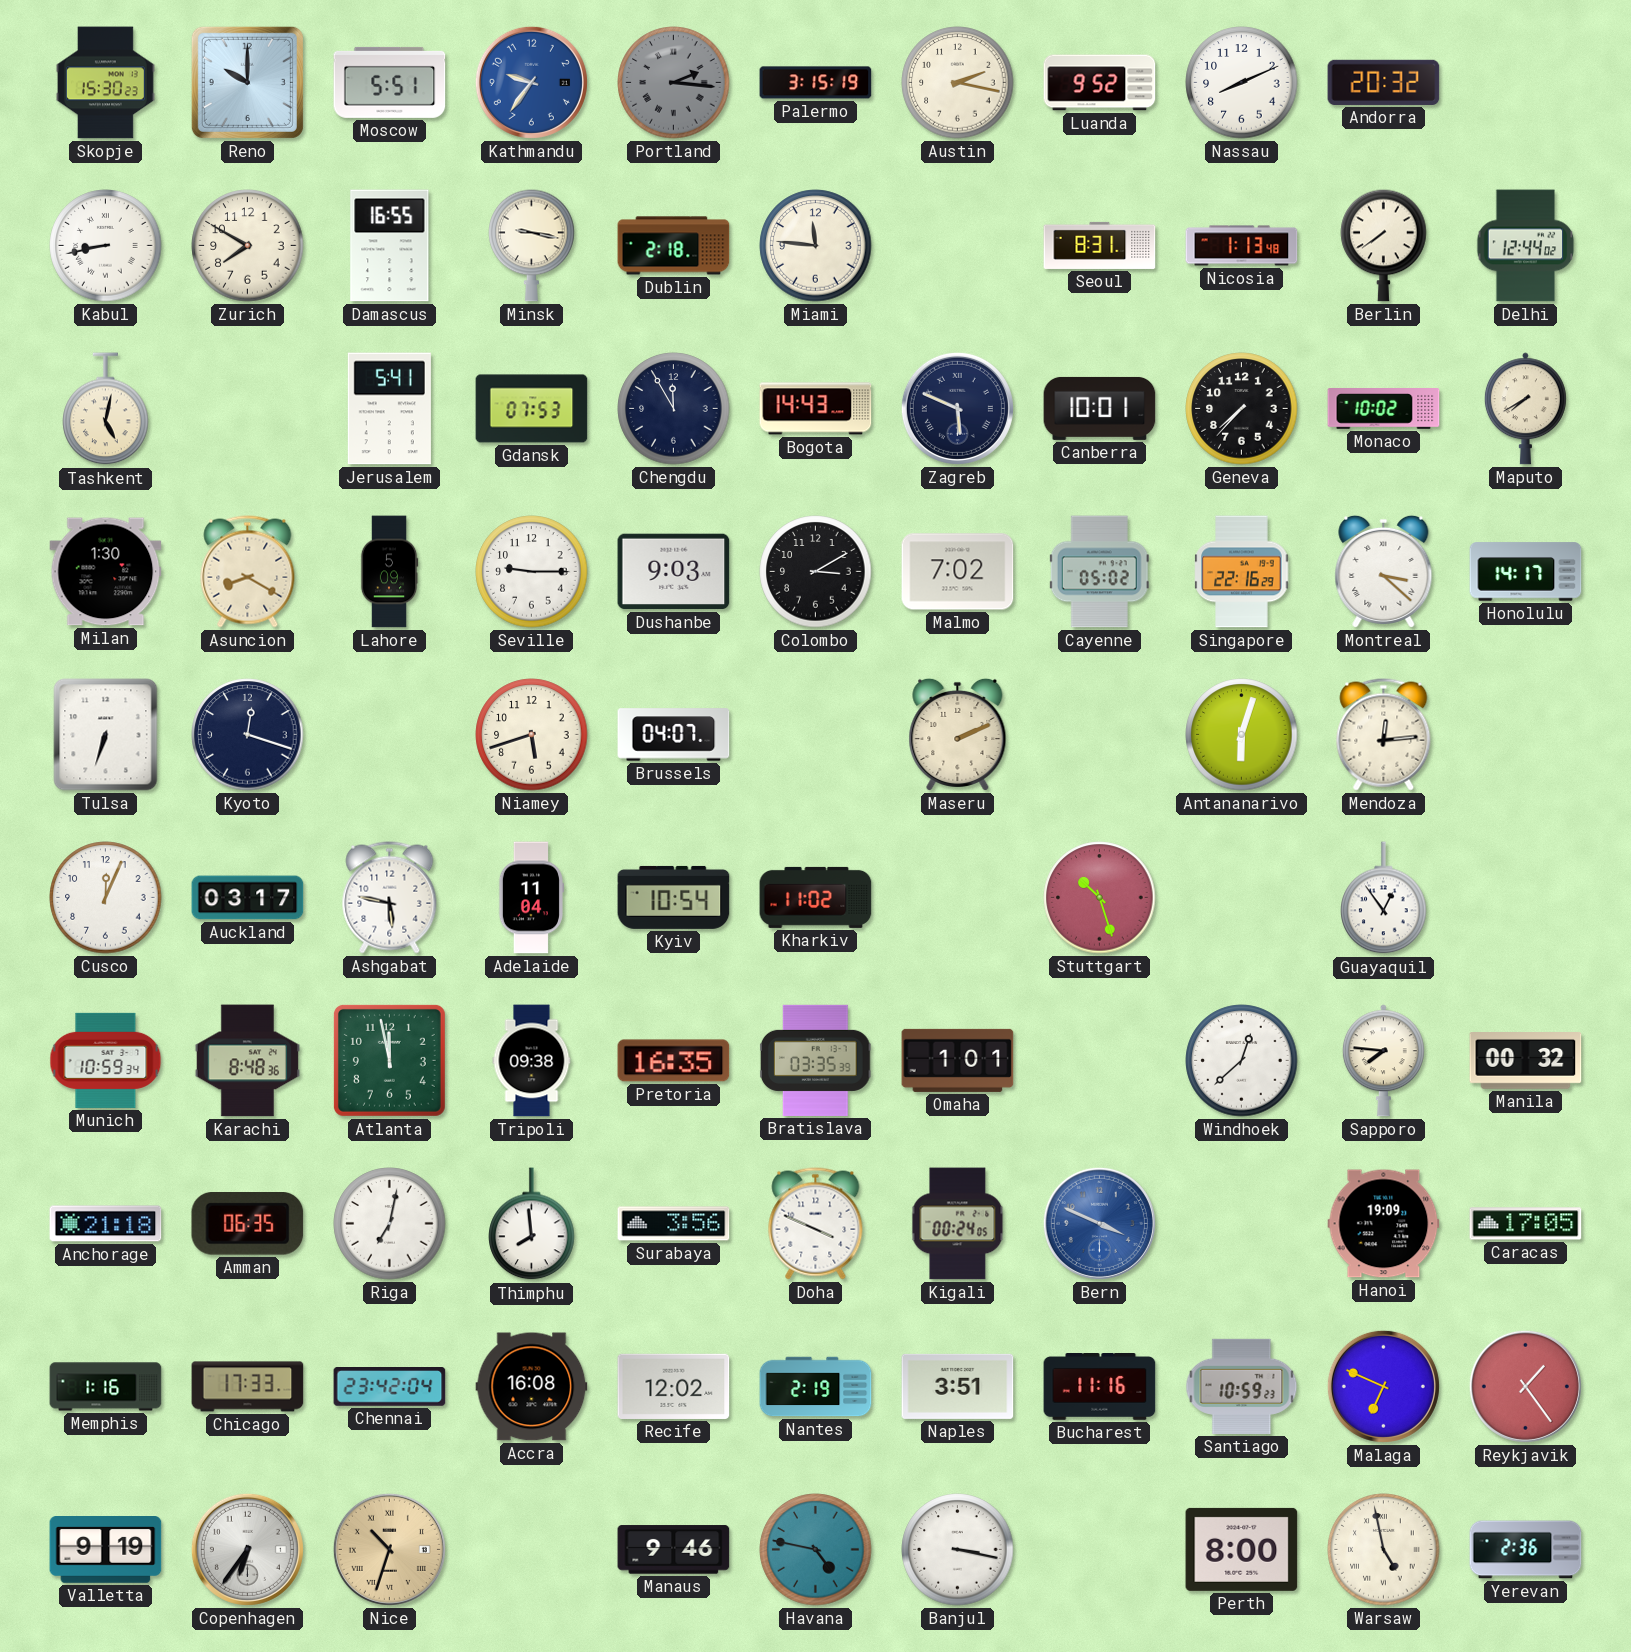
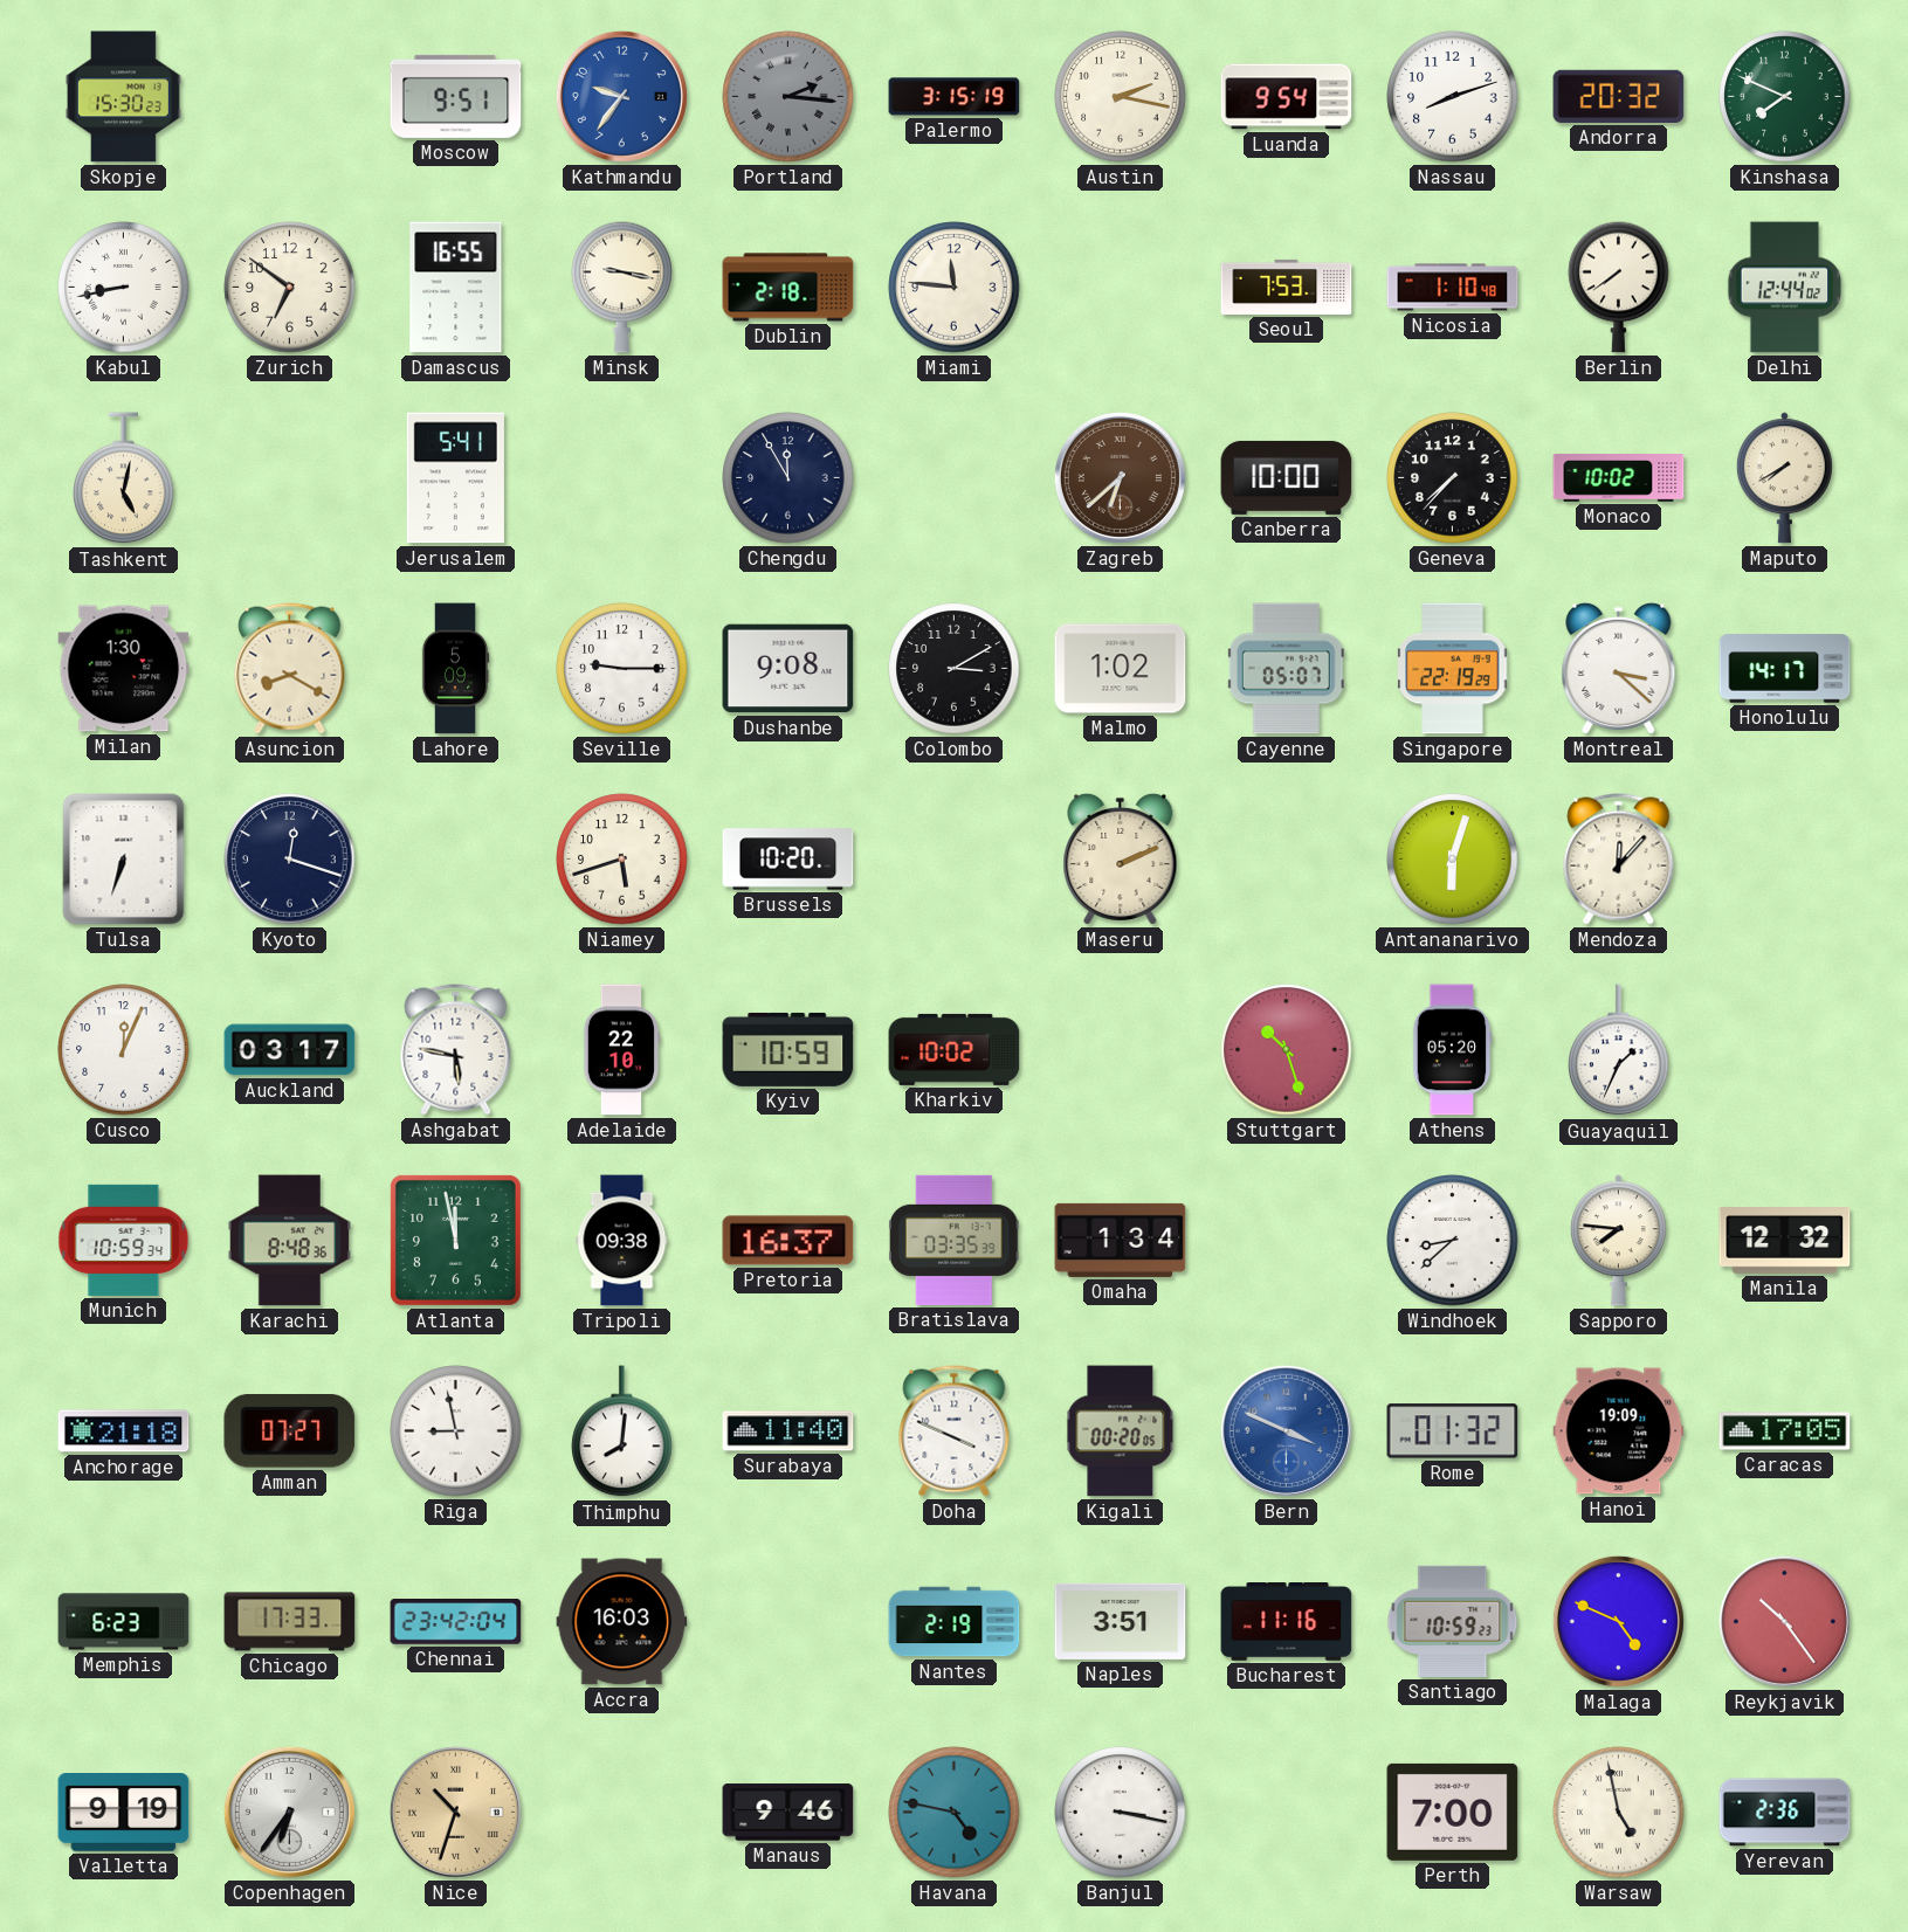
Reno: 10:00 -> none (247, 82)
Moscow: 5:51 -> 9:51 (456, 96)
Luanda: 9:52 -> 9:54 (1287, 97)
Nassau: 8:11 -> 8:12 (1453, 97)
Kinshasa: none -> 7:49 (1785, 97)
Zurich: 7:50 -> 6:51 (290, 288)
Seoul: 8:31 -> 7:53 (1287, 287)
Nicosia: 1:13 -> 1:10 (1453, 288)
Gdansk: 07:53 -> none (532, 409)
Bogota: 14:43 -> none (816, 409)
Zagreb: 5:49 -> 6:38 (1120, 477)
Zagreb dial: navy -> brown (1120, 477)
Canberra: 10:01 -> 10:00 (1287, 477)
Dushanbe: 9:03 -> 9:08 (788, 669)
Malmo: 7:02 -> 1:02 (1121, 669)
Cayenne: 05:02 -> 05:07 (1286, 669)
Singapore: 22:16 -> 22:19 (1453, 669)
Brussels: 04:07 -> 10:20 (788, 860)
Mendoza: 12:14 -> 12:07 (1619, 860)
Adelaide: 11:04 -> 22:10 (621, 1050)
Kyiv: 10:54 -> 10:59 (788, 1049)
Kharkiv: 11:02 -> 10:02 (955, 1049)
Athens: none -> 05:20 (1452, 1050)
Guayaquil: 12:54 -> 1:34 (1619, 1050)
Pretoria: 16:35 -> 16:37 (788, 1241)
Omaha: 1:01 -> 1:34 (1121, 1240)
Windhoek: 12:38 -> 8:38 (1453, 1241)
Manila: 00:32 -> 12:32 (1785, 1241)
Amman: 06:35 -> 07:27 (290, 1431)
Riga: 7:02 -> 8:58 (456, 1431)
Thimphu: 7:59 -> 8:01 (622, 1431)
Surabaya: 3:56 -> 11:40 (788, 1431)
Kigali: 00:24 -> 00:20 (1121, 1431)
Rome: none -> 01:32 (1453, 1431)
Memphis: 1:16 -> 6:23 (124, 1622)
Accra: 16:08 -> 16:03 (622, 1622)
Recife: 12:02 -> none (674, 1386)
Malaga: 6:49 -> 4:49 (1618, 1621)
Reykjavik: 1:24 -> 10:24 (1784, 1621)
Perth: 8:00 -> 7:00 (1453, 1812)
